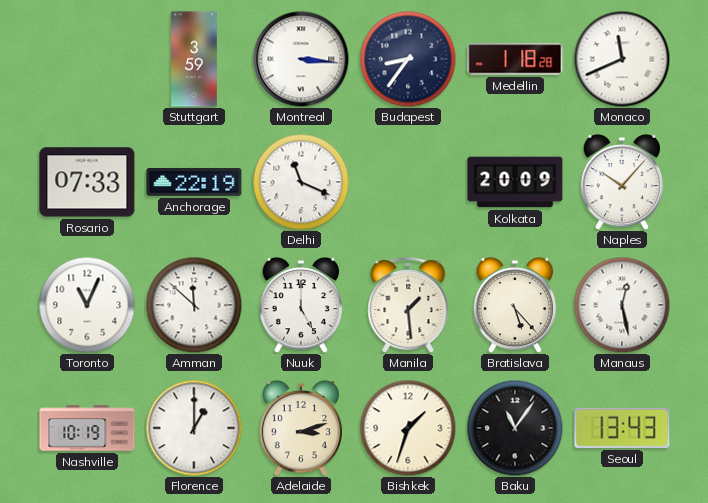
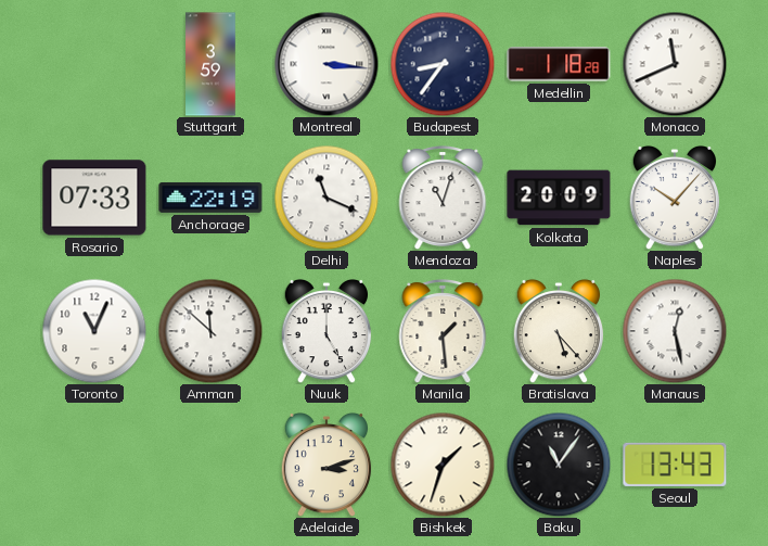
Mendoza: none -> 11:03 (443, 199)
Nashville: 10:19 -> none (87, 428)
Florence: 1:00 -> none (194, 428)
